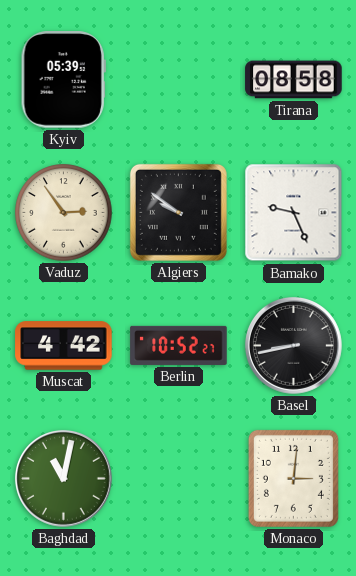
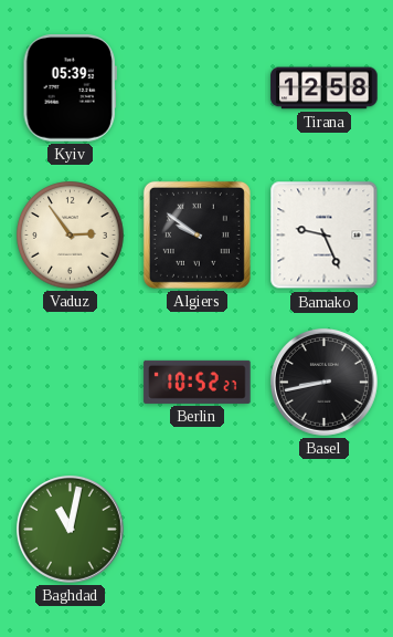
Tirana: 08:58 -> 12:58 (325, 88)
Muscat: 4:42 -> none (64, 346)
Monaco: 3:01 -> none (293, 478)
